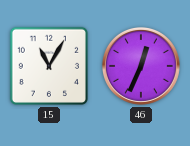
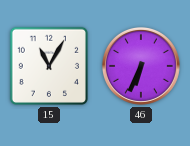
46: 12:34 -> 6:34 (141, 66)
